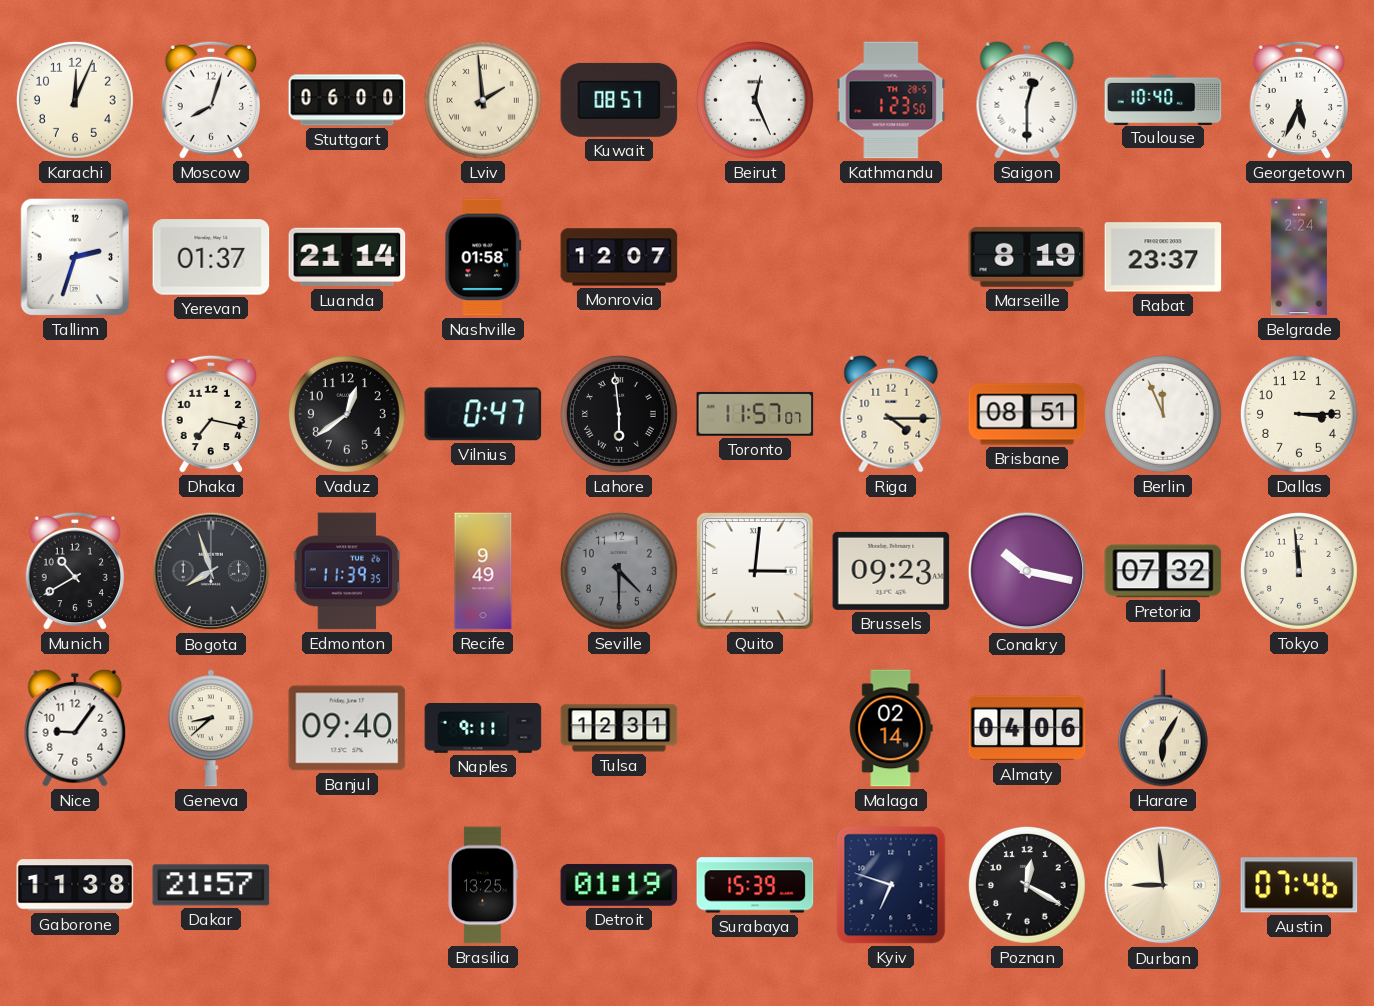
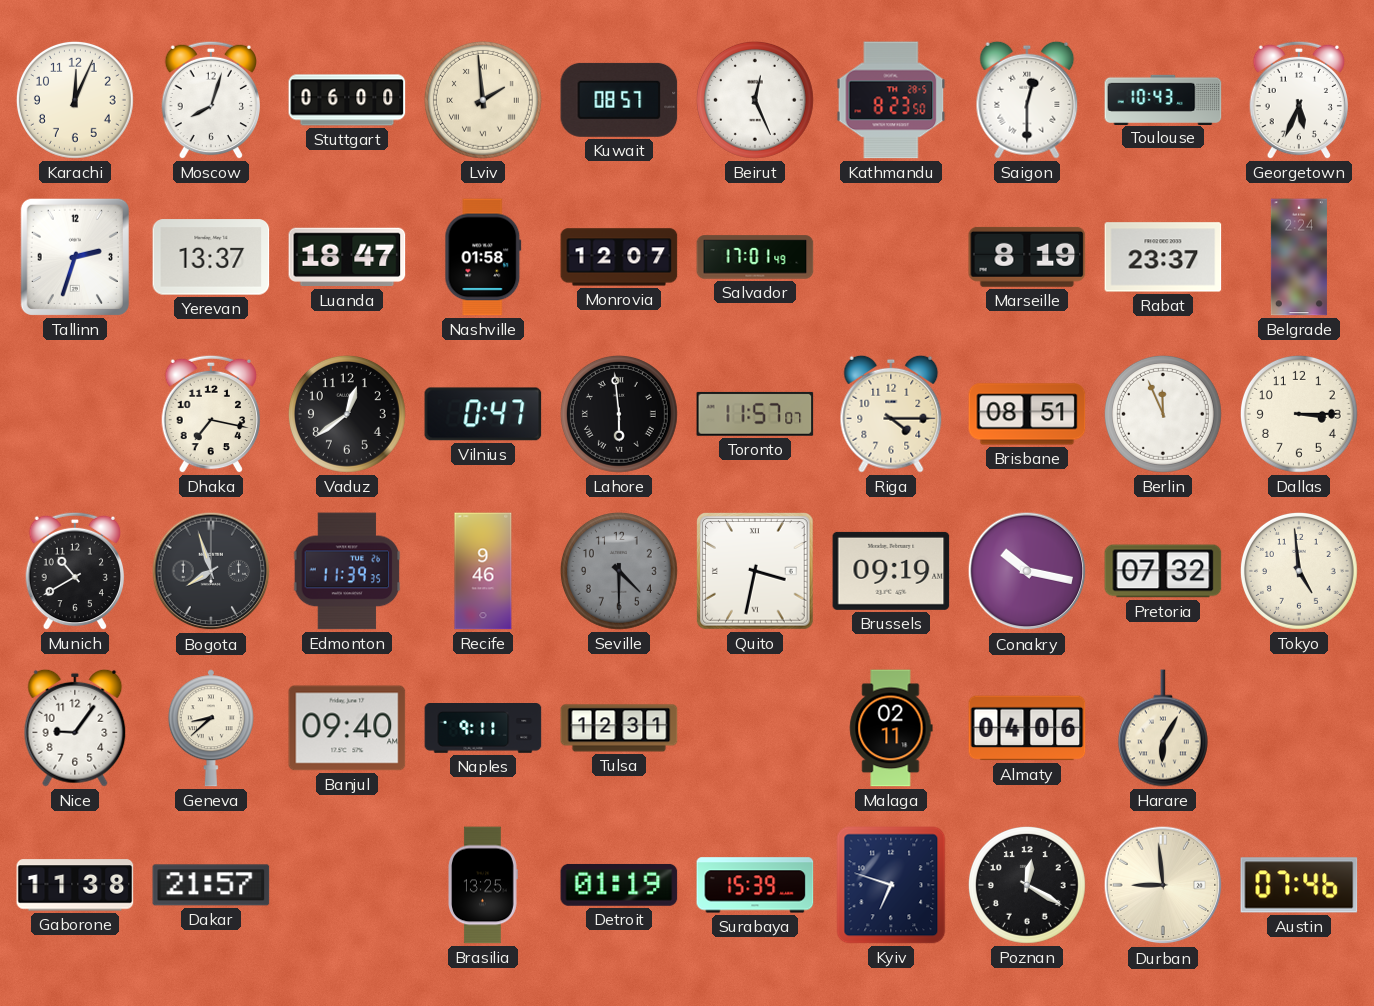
Kathmandu: 1:23 -> 8:23 (891, 100)
Toulouse: 10:40 -> 10:43 (1163, 99)
Yerevan: 01:37 -> 13:37 (211, 257)
Luanda: 21:14 -> 18:47 (347, 257)
Salvador: none -> 17:01 (755, 257)
Recife: 9:49 -> 9:46 (483, 571)
Quito: 3:01 -> 3:32 (756, 572)
Brussels: 09:23 -> 09:19 (891, 571)
Tokyo: 11:59 -> 4:59 (1299, 571)
Malaga: 02:14 -> 02:11 (891, 728)
